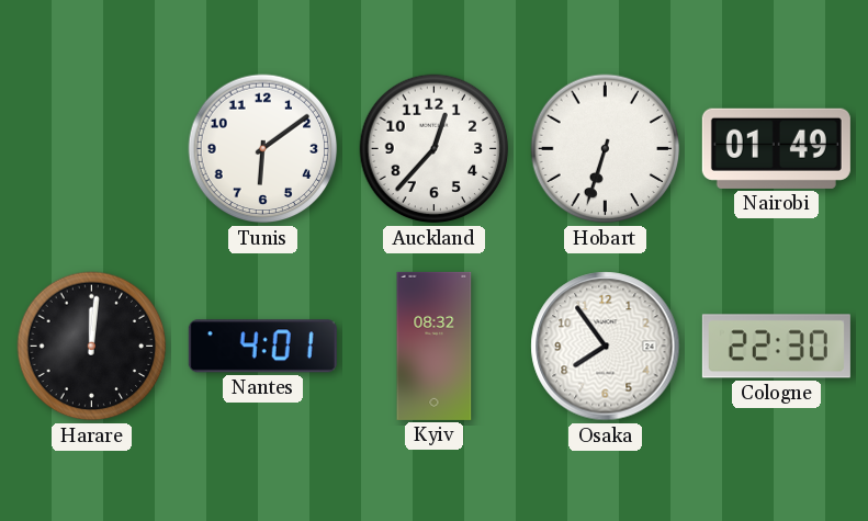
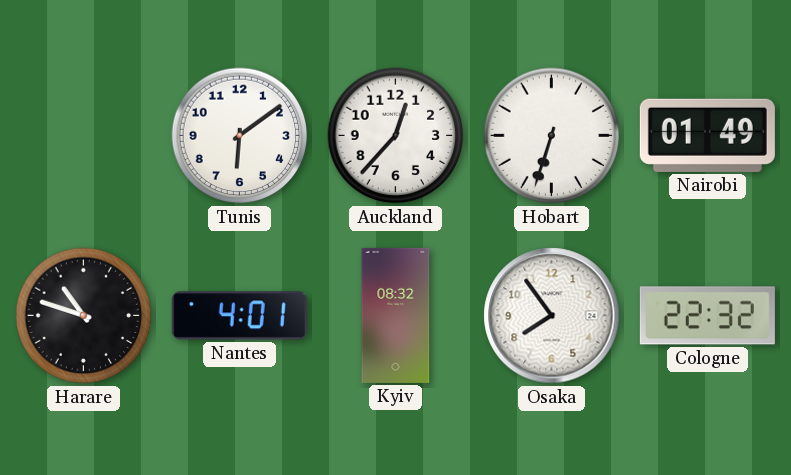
Harare: 12:01 -> 10:48 (84, 316)
Cologne: 22:30 -> 22:32 (707, 316)
